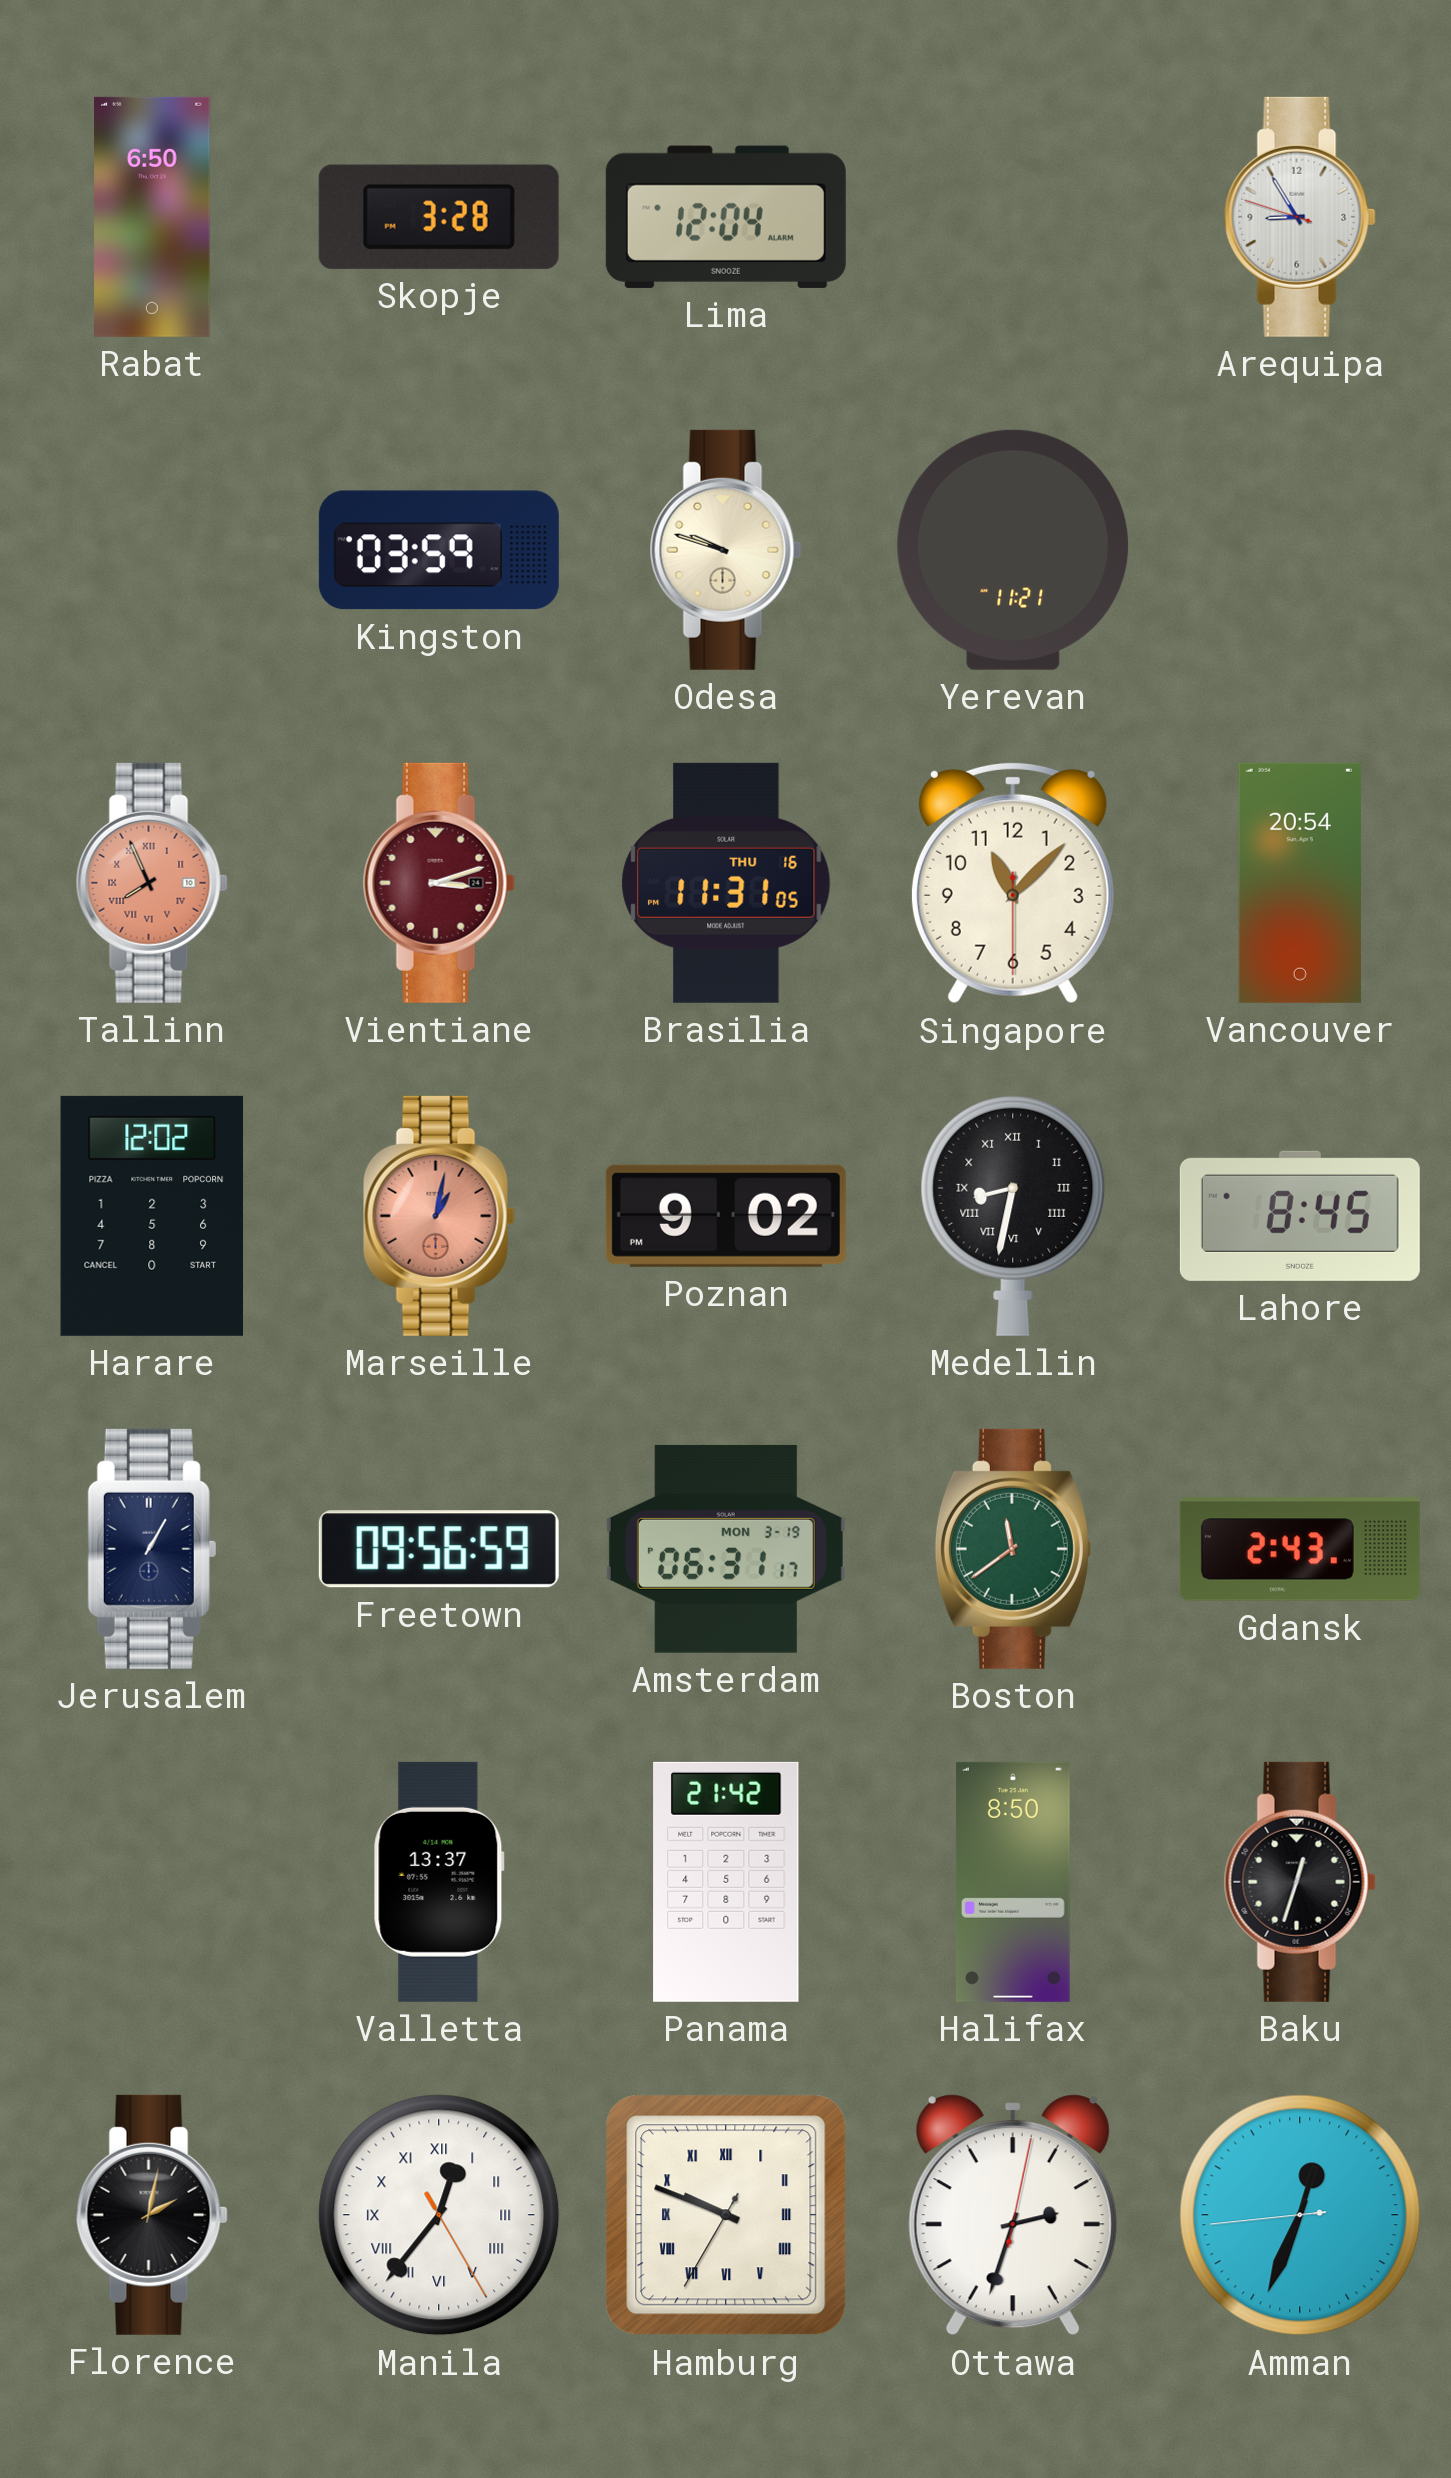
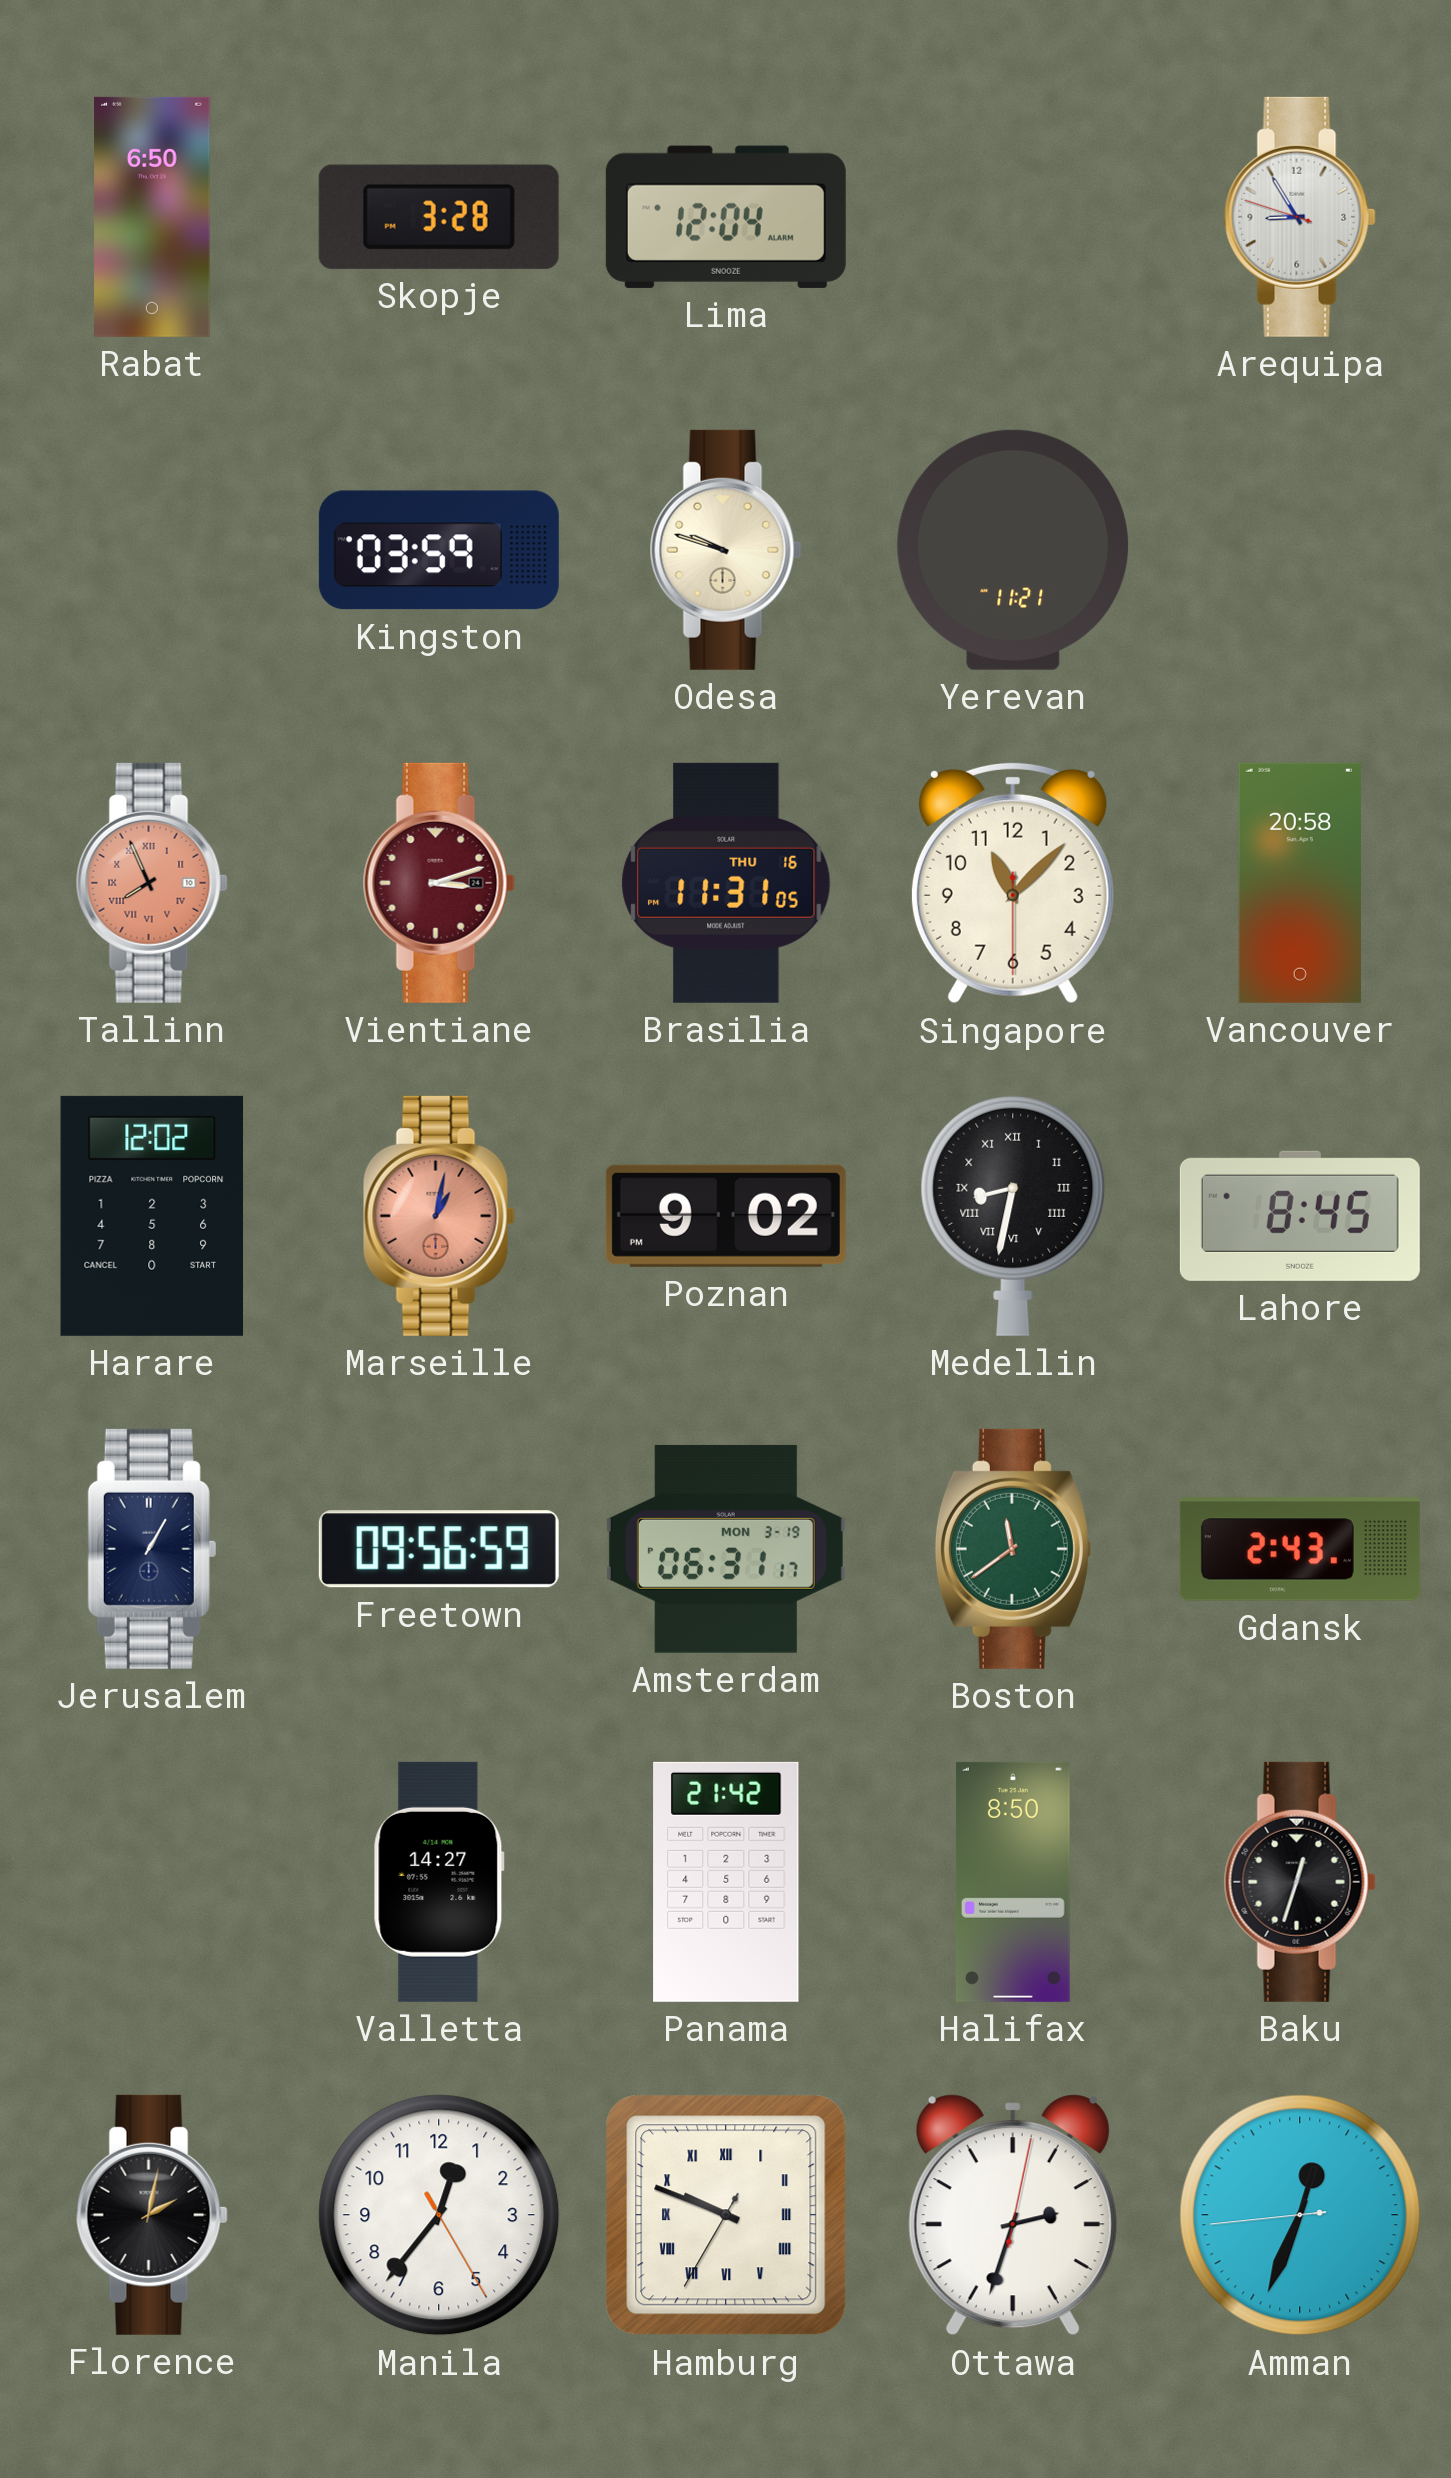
Vancouver: 20:54 -> 20:58 (1300, 883)
Valletta: 13:37 -> 14:27 (439, 1882)
Manila numerals: Roman -> Arabic (439, 2215)
